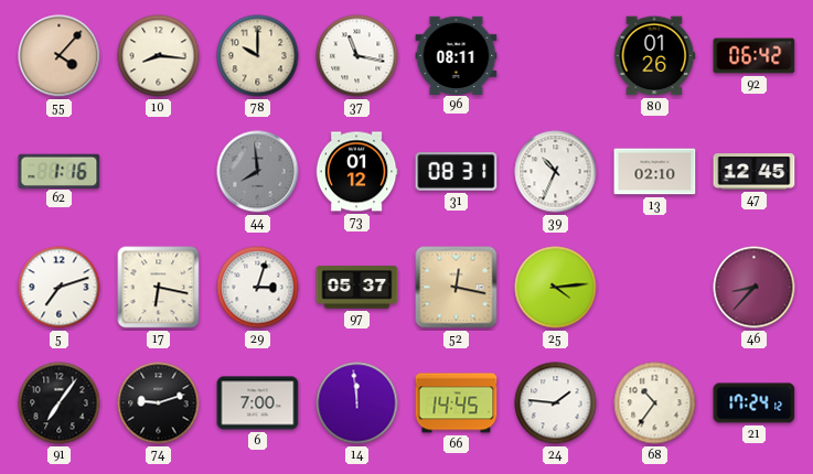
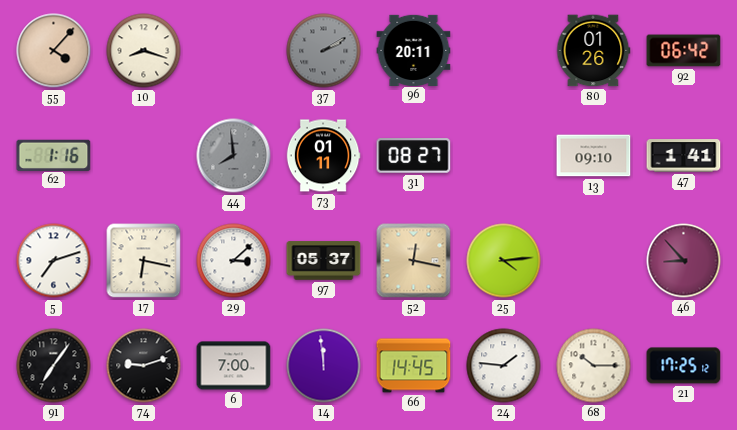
10: 8:16 -> 8:18 (144, 51)
78: 10:00 -> none (258, 56)
37: 11:17 -> 2:10 (324, 51)
37 dial: white -> grey (324, 51)
96: 08:11 -> 20:11 (414, 50)
73: 01:12 -> 01:11 (323, 156)
31: 08:31 -> 08:27 (414, 156)
39: 10:34 -> none (556, 172)
13: 02:10 -> 09:10 (594, 156)
47: 12:45 -> 1:41 (684, 156)
29: 3:03 -> 3:08 (234, 261)
46: 8:37 -> 8:53 (684, 261)
68: 10:36 -> 10:15 (594, 366)
21: 17:24 -> 17:25 (684, 366)
